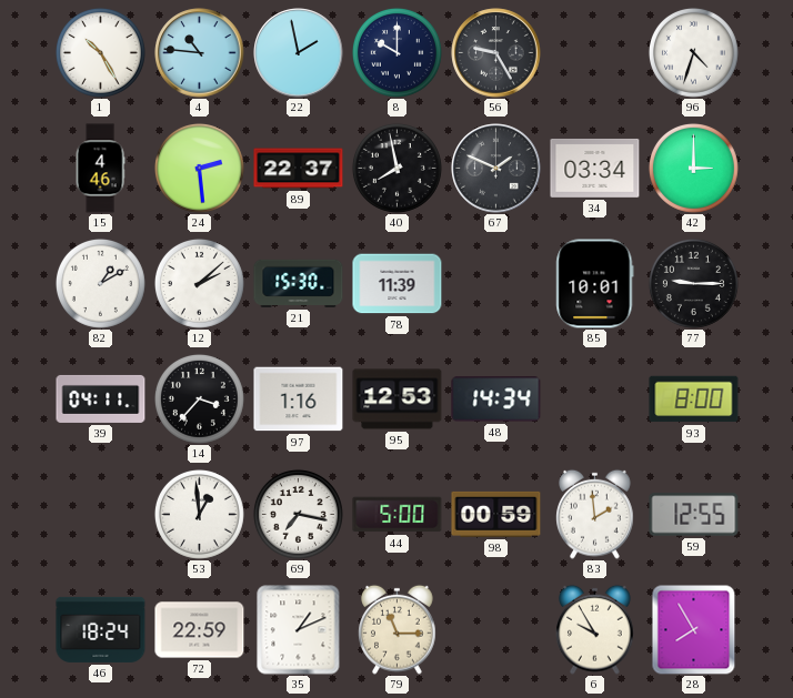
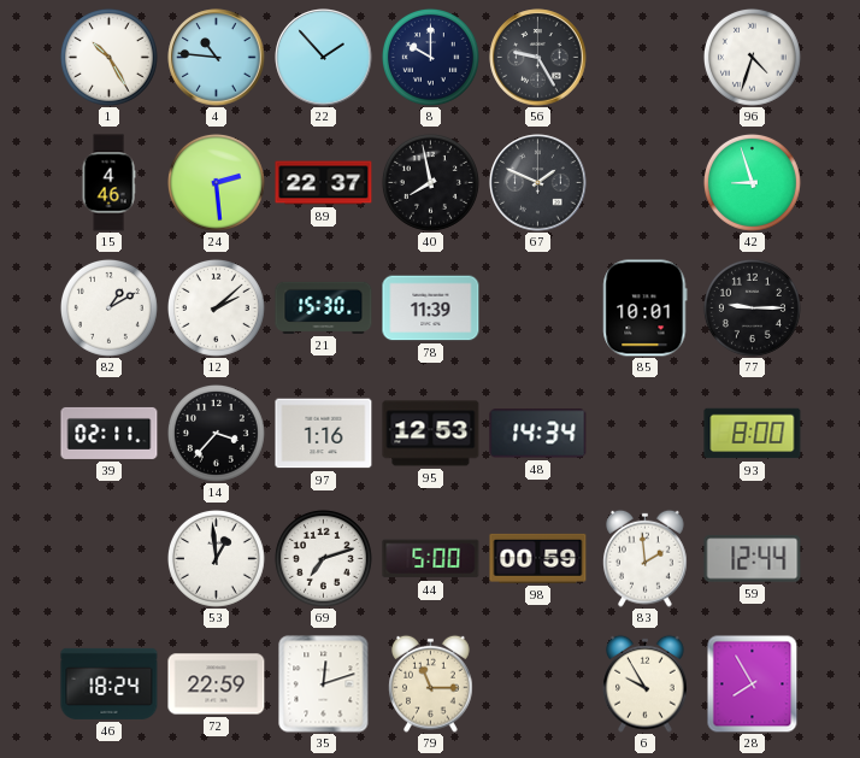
22: 1:58 -> 1:53 (324, 58)
34: 03:34 -> none (595, 168)
42: 3:00 -> 8:57 (752, 182)
39: 04:11 -> 02:11 (110, 433)
69: 7:17 -> 7:12 (323, 558)
59: 12:55 -> 12:44 (753, 559)
35: 1:11 -> 12:12 (324, 684)
